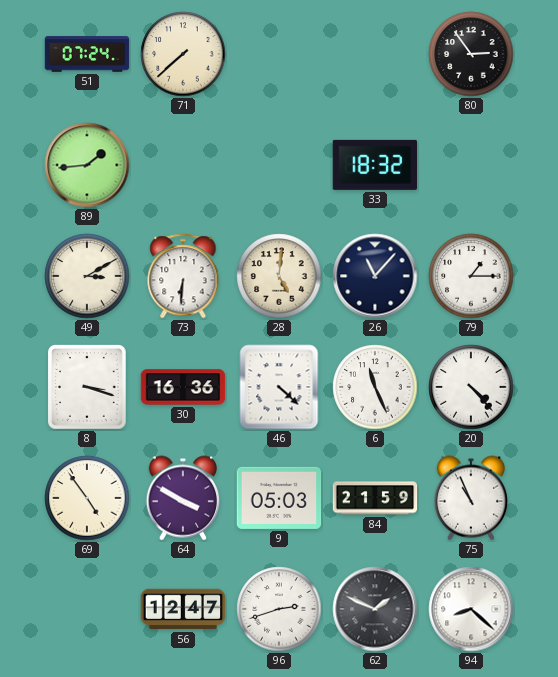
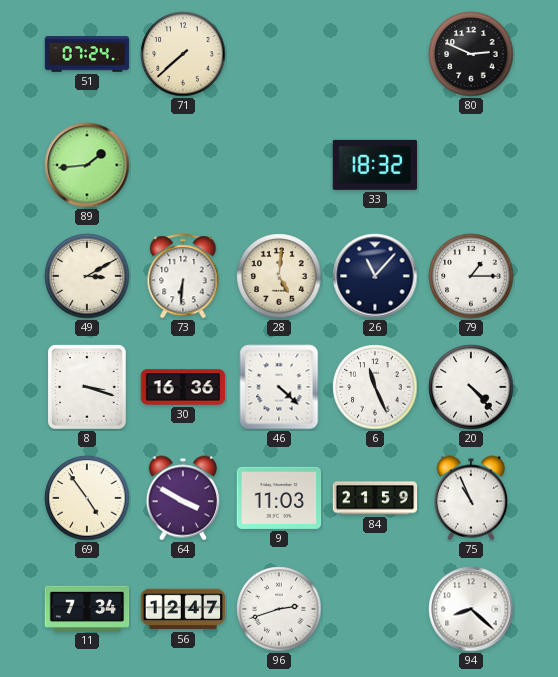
80: 2:54 -> 2:49 (471, 54)
9: 05:03 -> 11:03 (279, 498)
11: none -> 7:34 (87, 608)
62: 1:49 -> none (375, 609)
